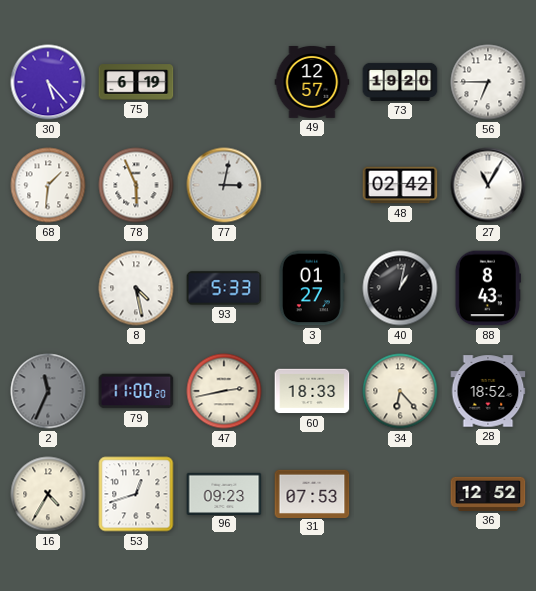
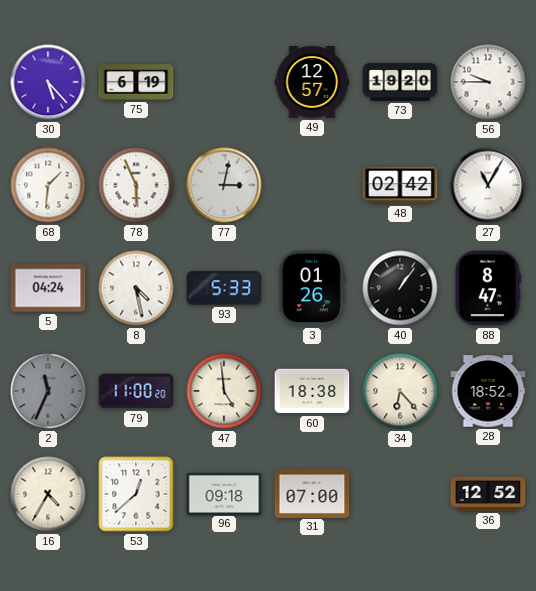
56: 6:45 -> 9:45 (488, 82)
5: none -> 04:24 (48, 288)
3: 01:27 -> 01:26 (312, 288)
40: 1:02 -> 1:06 (400, 288)
88: 8:43 -> 8:47 (488, 288)
47: 2:43 -> 4:59 (224, 391)
60: 18:33 -> 18:38 (312, 391)
53: 12:42 -> 12:38 (136, 494)
96: 09:23 -> 09:18 (224, 493)
31: 07:53 -> 07:00 (312, 493)
